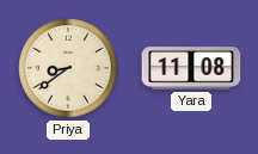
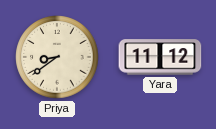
Yara: 11:08 -> 11:12 (160, 57)
